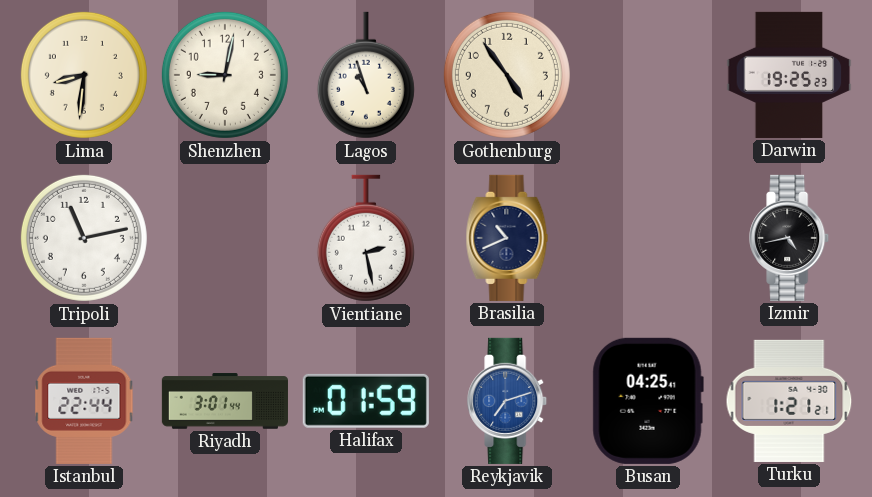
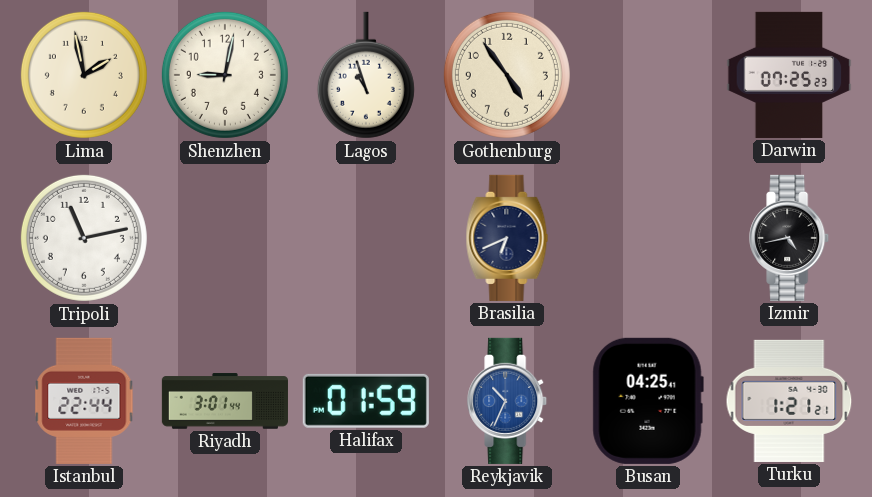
Lima: 8:31 -> 1:58 (84, 75)
Darwin: 19:25 -> 07:25 (789, 75)
Vientiane: 2:28 -> none (366, 238)
Brasilia: 10:41 -> 6:41 (507, 238)
Reykjavik: 7:12 -> 10:34 (508, 401)
